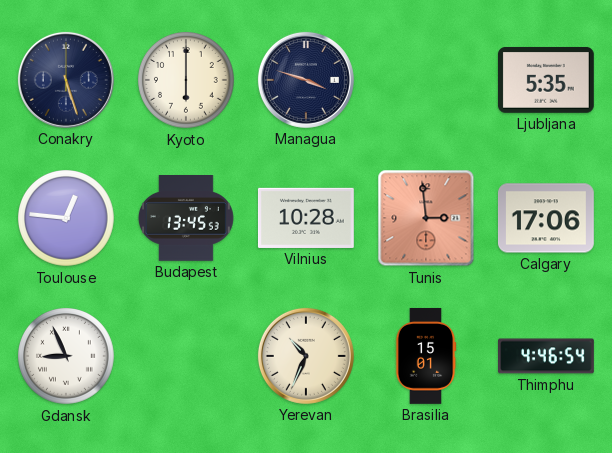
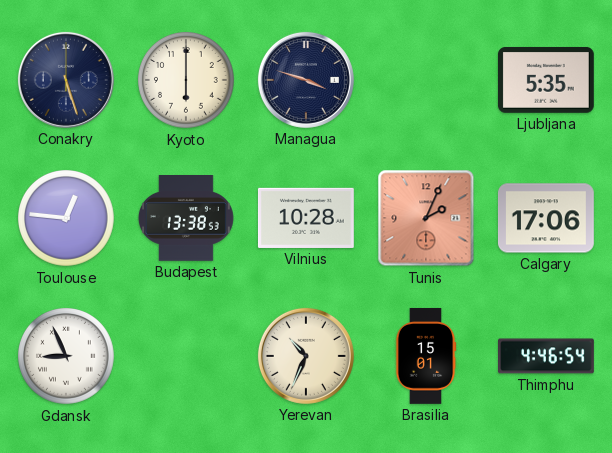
Budapest: 13:45 -> 13:38 (186, 219)
Tunis: 2:59 -> 2:04 (426, 218)
